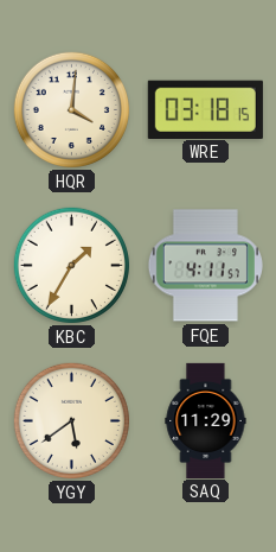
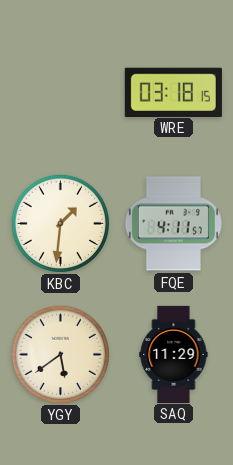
HQR: 4:01 -> none (71, 109)
KBC: 1:35 -> 1:31 (60, 223)
